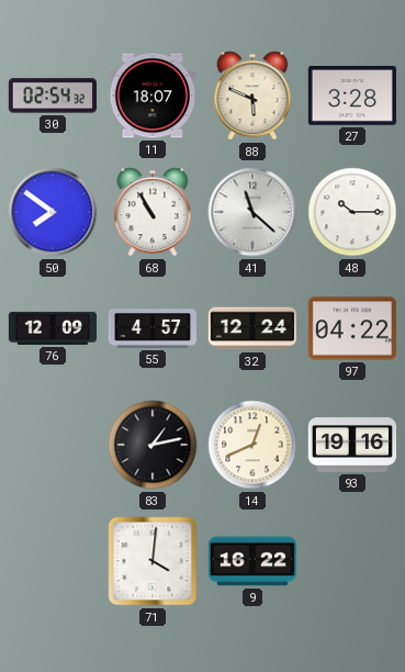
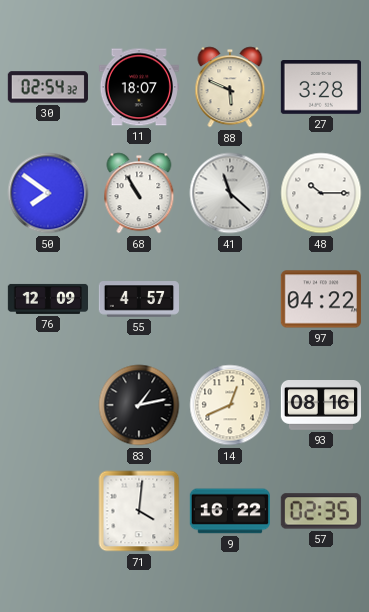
32: 12:24 -> none (252, 328)
93: 19:16 -> 08:16 (320, 406)
57: none -> 02:35 (321, 511)
